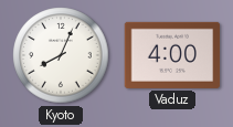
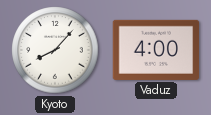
Kyoto: 8:04 -> 8:07 (55, 50)
